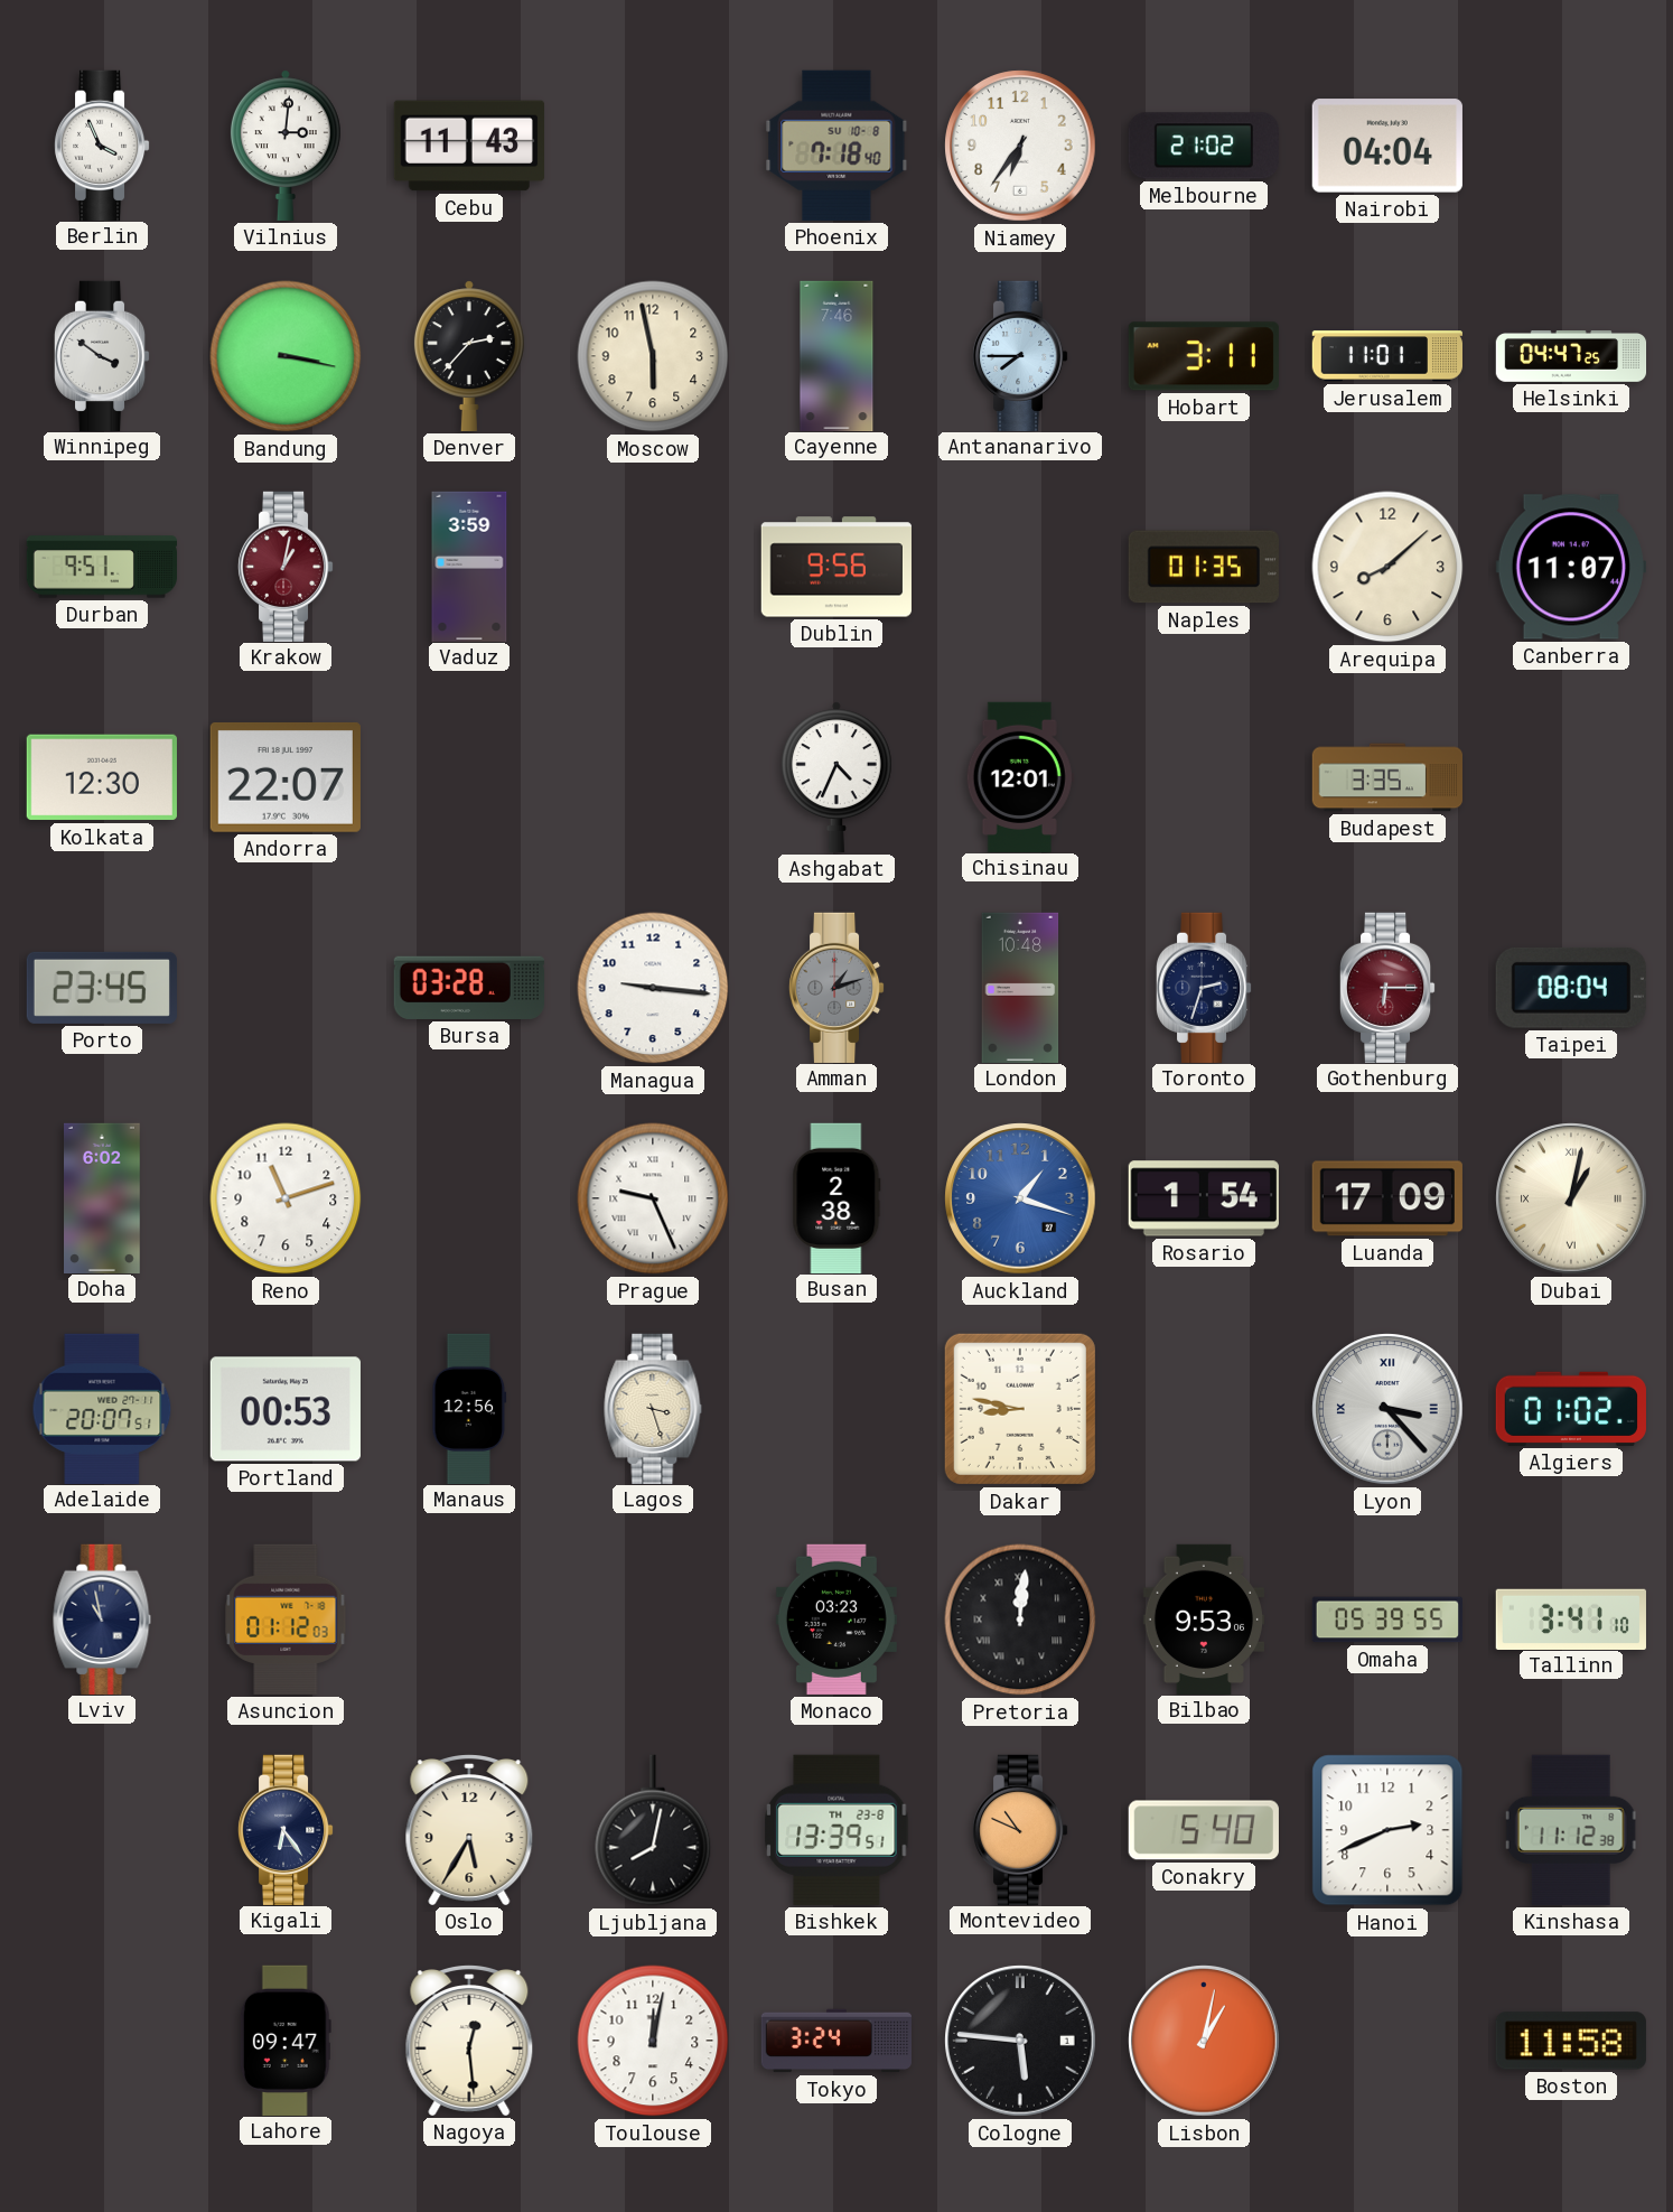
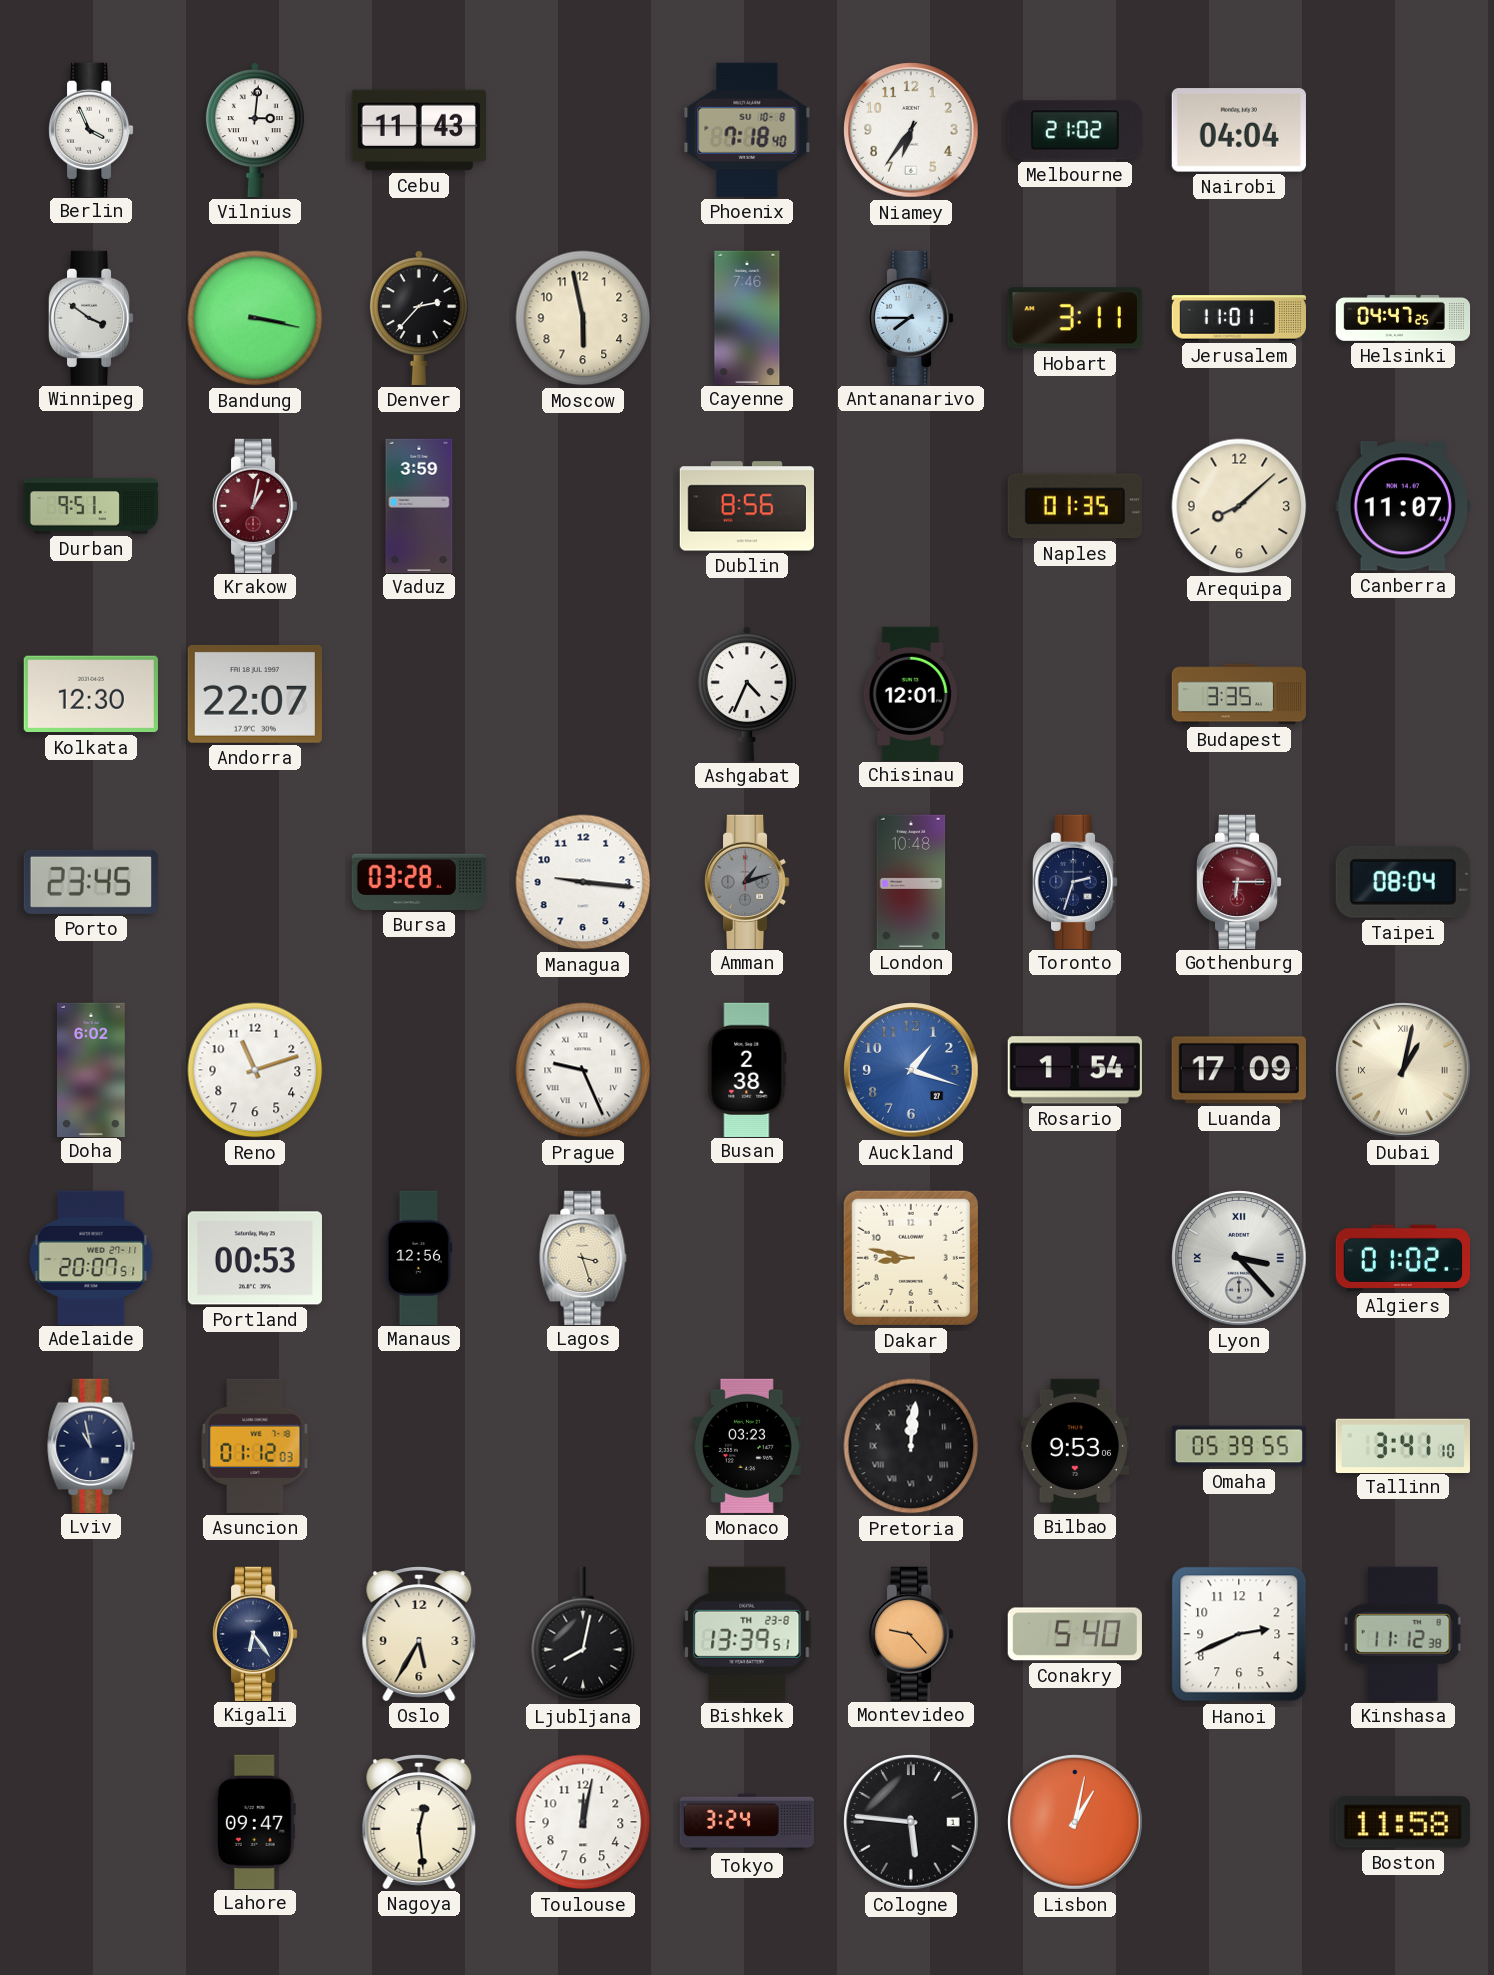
Dublin: 9:56 -> 8:56 (747, 506)
Montevideo: 10:49 -> 9:23 (911, 1633)
